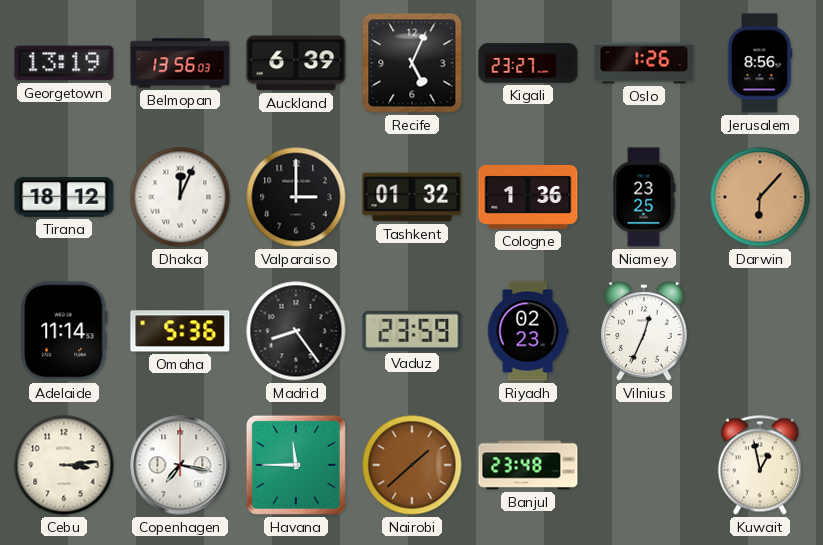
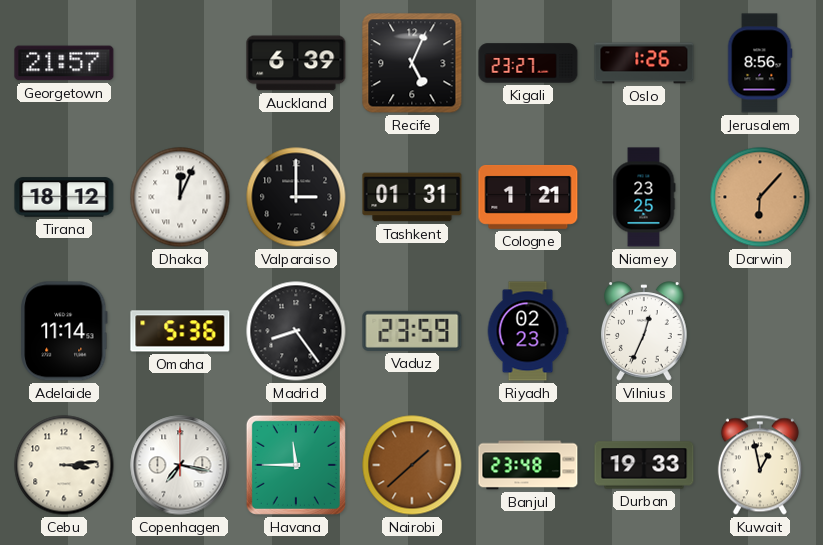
Georgetown: 13:19 -> 21:57 (64, 63)
Belmopan: 13:56 -> none (180, 63)
Tashkent: 01:32 -> 01:31 (412, 197)
Cologne: 1:36 -> 1:21 (528, 197)
Durban: none -> 19:33 (644, 465)
